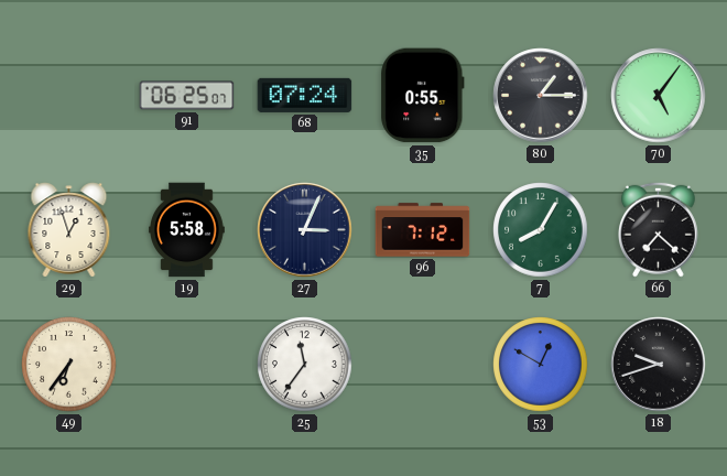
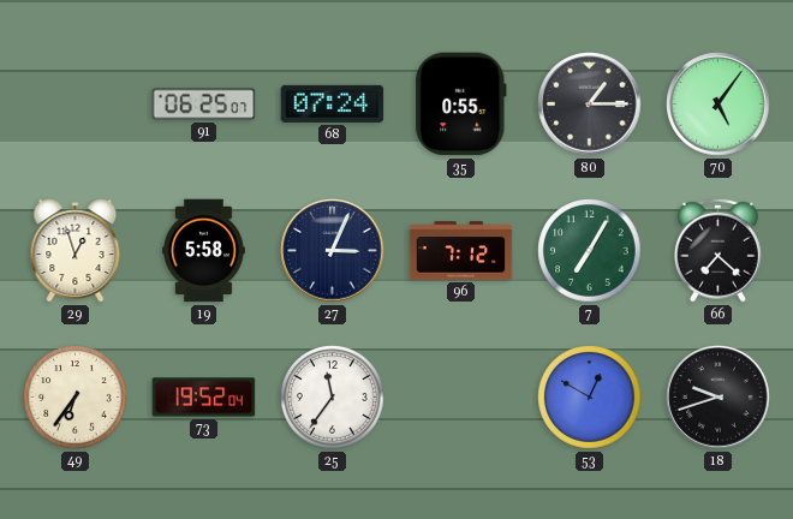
7: 8:05 -> 7:05 (590, 251)
73: none -> 19:52 (204, 398)
